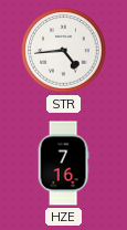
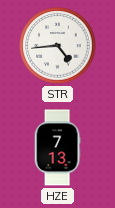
HZE: 7:16 -> 7:13 (57, 148)
